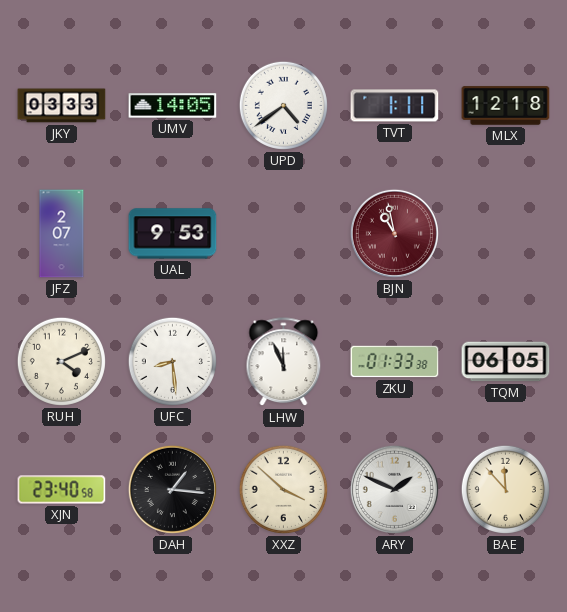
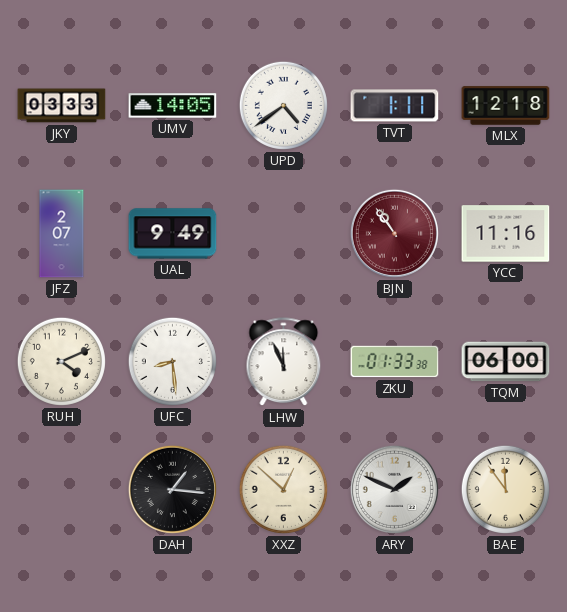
UAL: 9:53 -> 9:49 (173, 234)
BJN: 10:58 -> 10:54 (394, 233)
YCC: none -> 11:16 (506, 234)
TQM: 06:05 -> 06:00 (506, 362)
XJN: 23:40 -> none (62, 490)
XXZ: 3:52 -> 12:52 (283, 489)
BAE: 11:53 -> 11:54 (505, 489)
